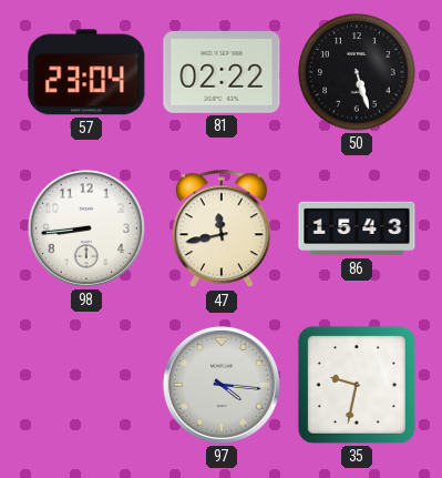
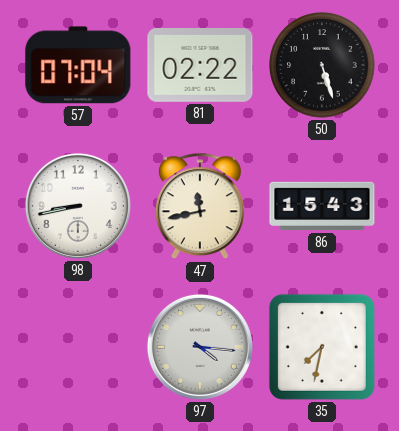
57: 23:04 -> 07:04 (78, 65)
98: 8:44 -> 8:43 (78, 206)
35: 9:32 -> 7:32 (322, 347)
